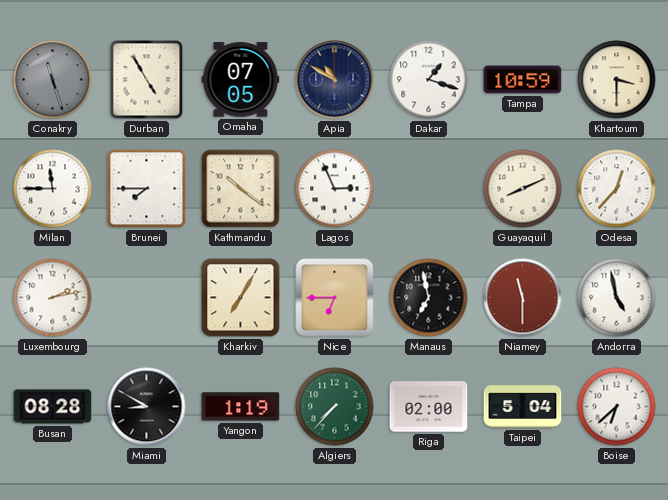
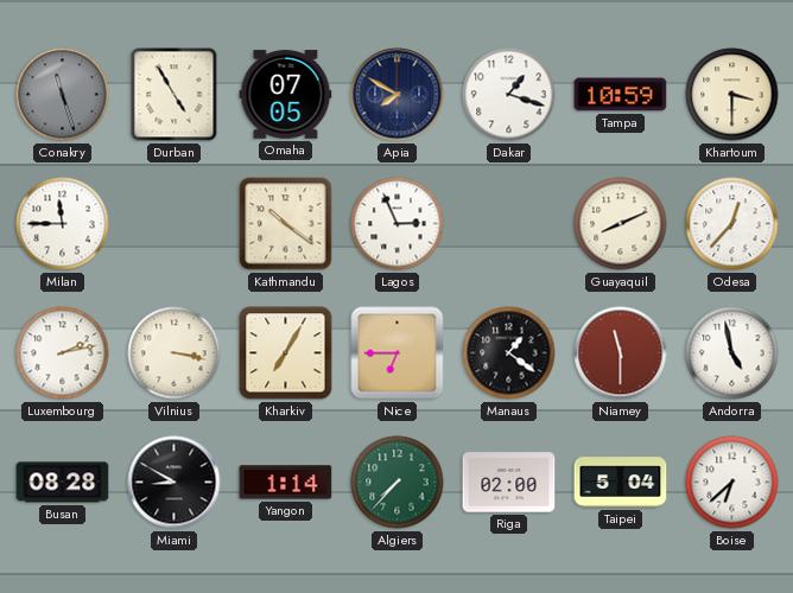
Apia: 10:50 -> 7:50 (398, 95)
Brunei: 7:45 -> none (147, 189)
Vilnius: none -> 3:17 (175, 353)
Manaus: 6:58 -> 1:21 (509, 353)
Yangon: 1:19 -> 1:14 (286, 483)
